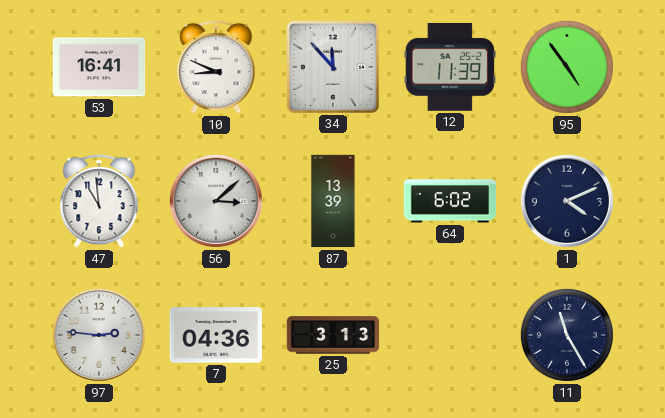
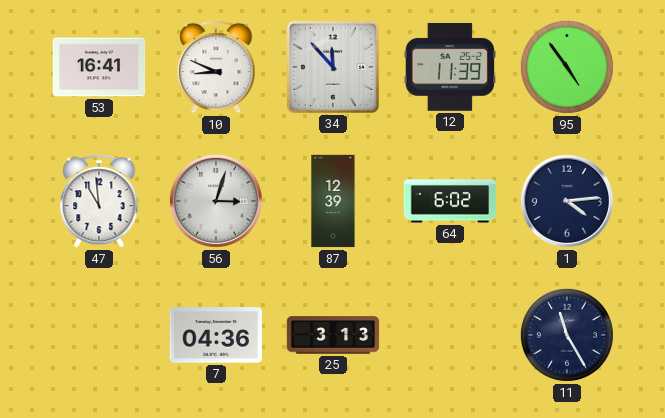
56: 3:08 -> 3:03 (216, 201)
87: 13:39 -> 12:39 (333, 201)
1: 4:11 -> 4:14 (567, 201)
97: 2:46 -> none (99, 335)
